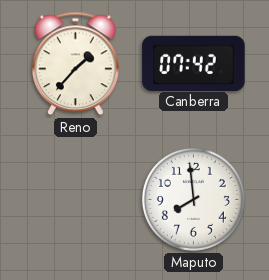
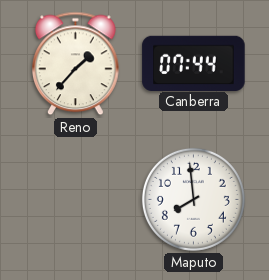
Canberra: 07:42 -> 07:44 (194, 63)
